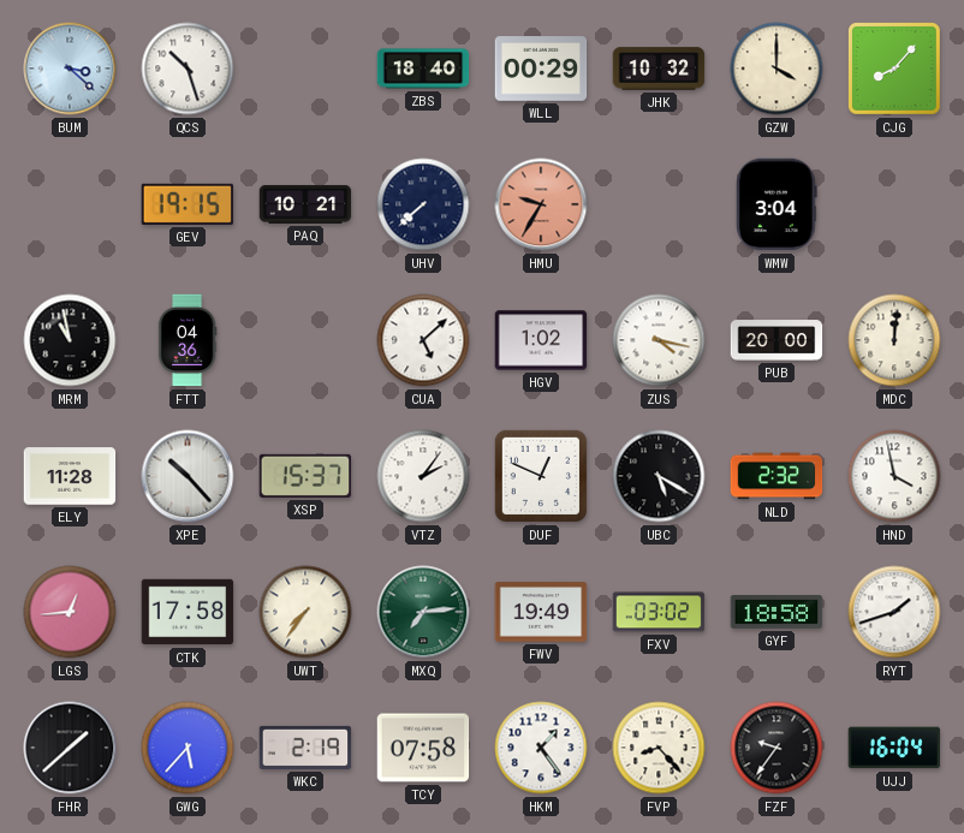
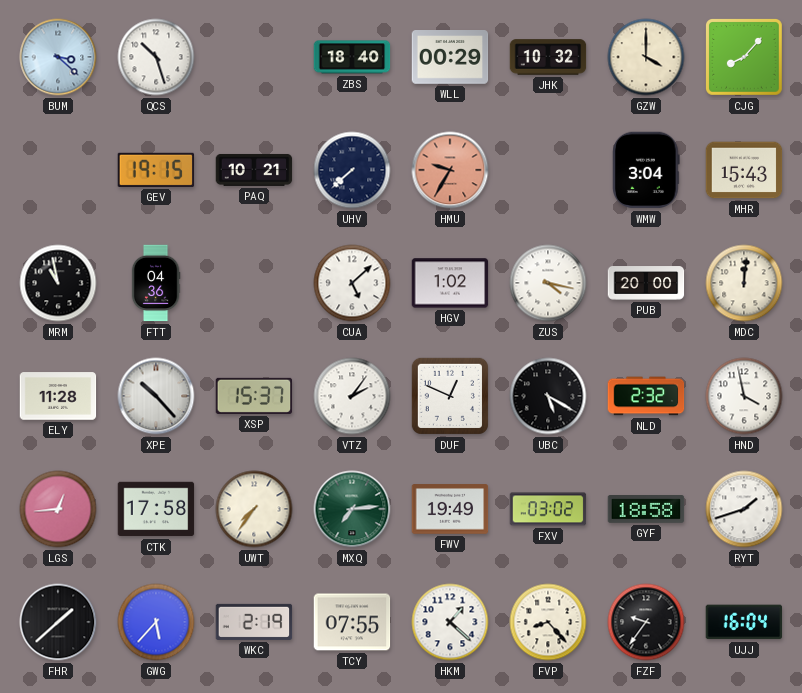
MHR: none -> 15:43 (744, 170)
TCY: 07:58 -> 07:55 (352, 622)
HKM: 1:24 -> 1:22 (450, 622)
